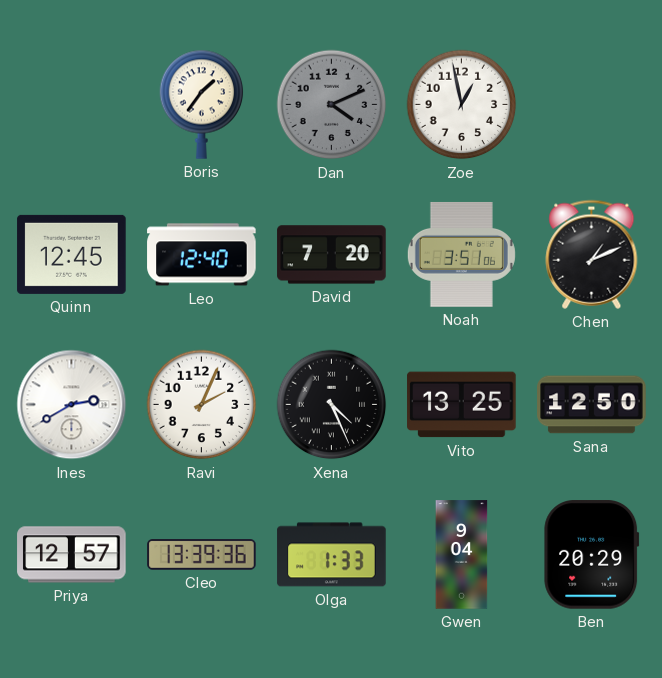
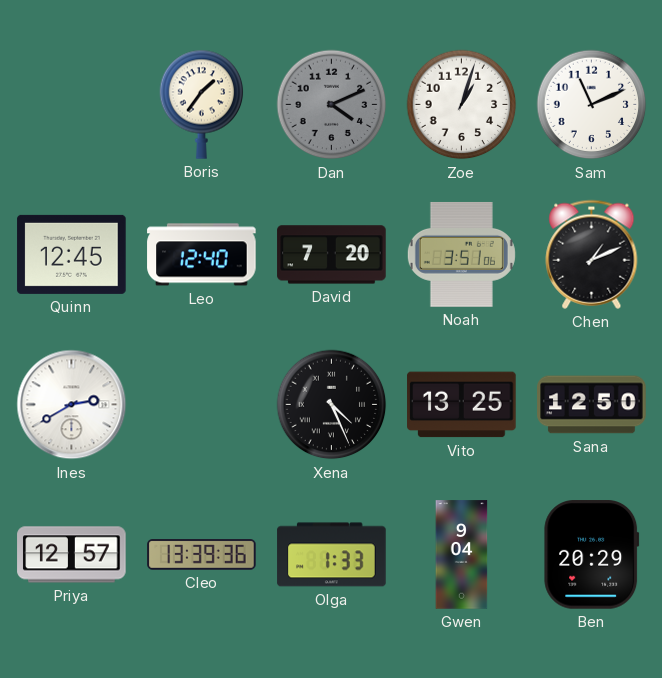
Zoe: 12:58 -> 1:03 (462, 105)
Sam: none -> 11:11 (592, 105)
Ravi: 2:04 -> none (202, 405)
